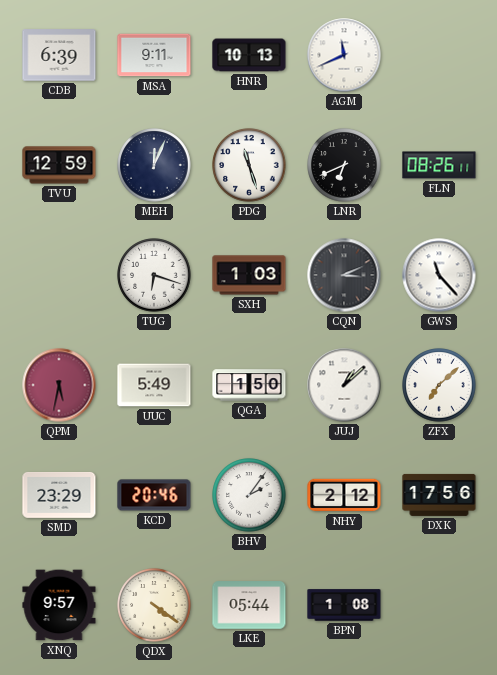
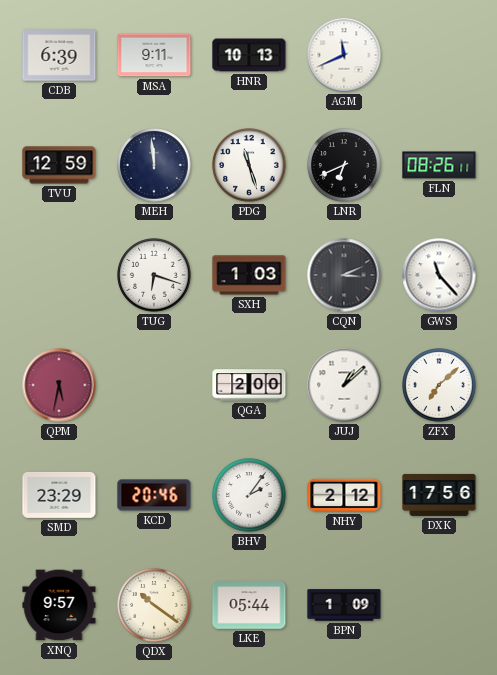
MEH: 12:04 -> 11:59 (154, 165)
UUC: 5:49 -> none (154, 385)
QGA: 1:50 -> 2:00 (249, 385)
QDX: 4:21 -> 10:21 (154, 605)
BPN: 1:08 -> 1:09 (344, 605)
